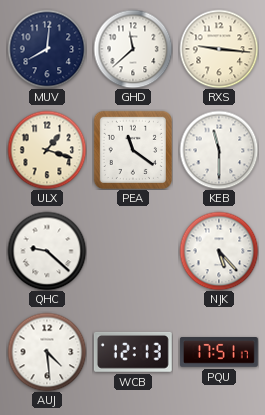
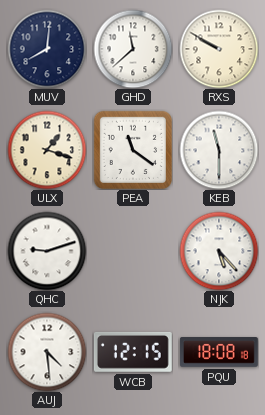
RXS: 9:16 -> 9:50 (219, 49)
QHC: 9:22 -> 9:12 (47, 251)
WCB: 12:13 -> 12:15 (133, 352)
PQU: 17:51 -> 18:08 (219, 352)
